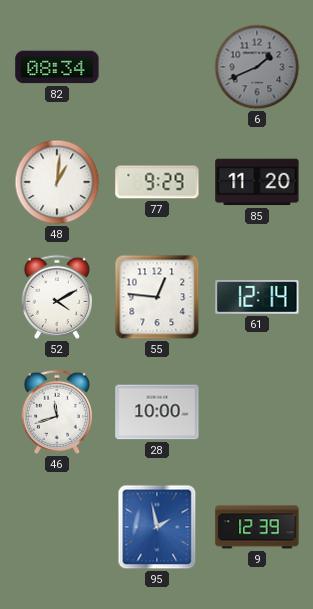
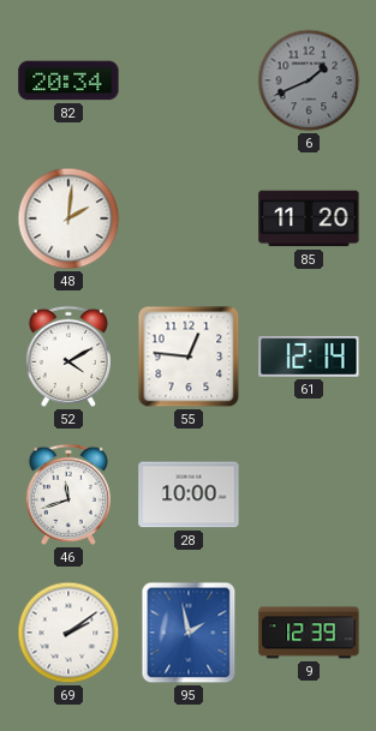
82: 08:34 -> 20:34 (68, 80)
48: 1:01 -> 2:01 (68, 218)
77: 9:29 -> none (157, 182)
69: none -> 2:09 (68, 633)
